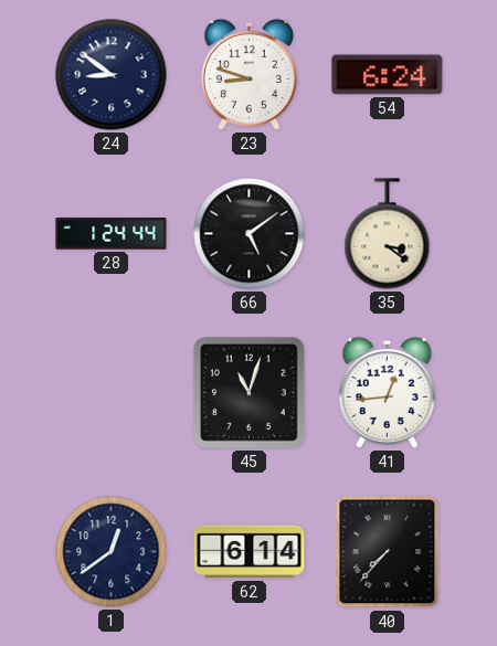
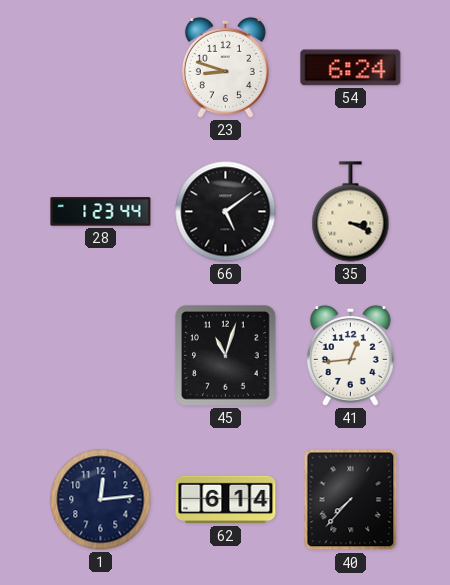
24: 8:51 -> none (112, 75)
28: 1:24 -> 1:23 (101, 212)
35: 3:21 -> 3:19 (351, 212)
1: 12:39 -> 12:14 (101, 500)
